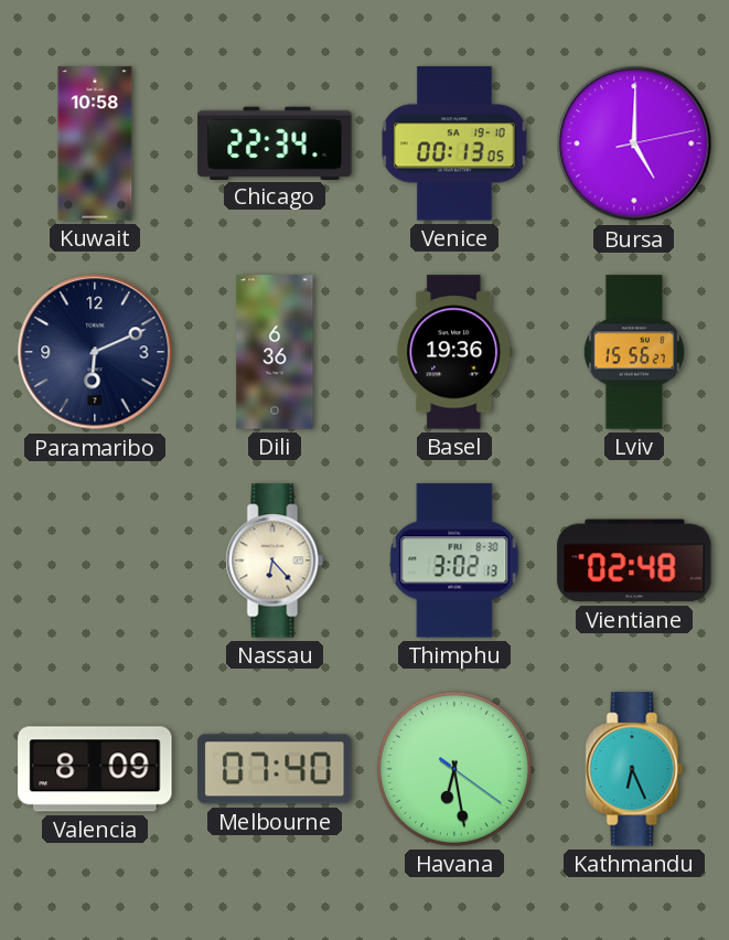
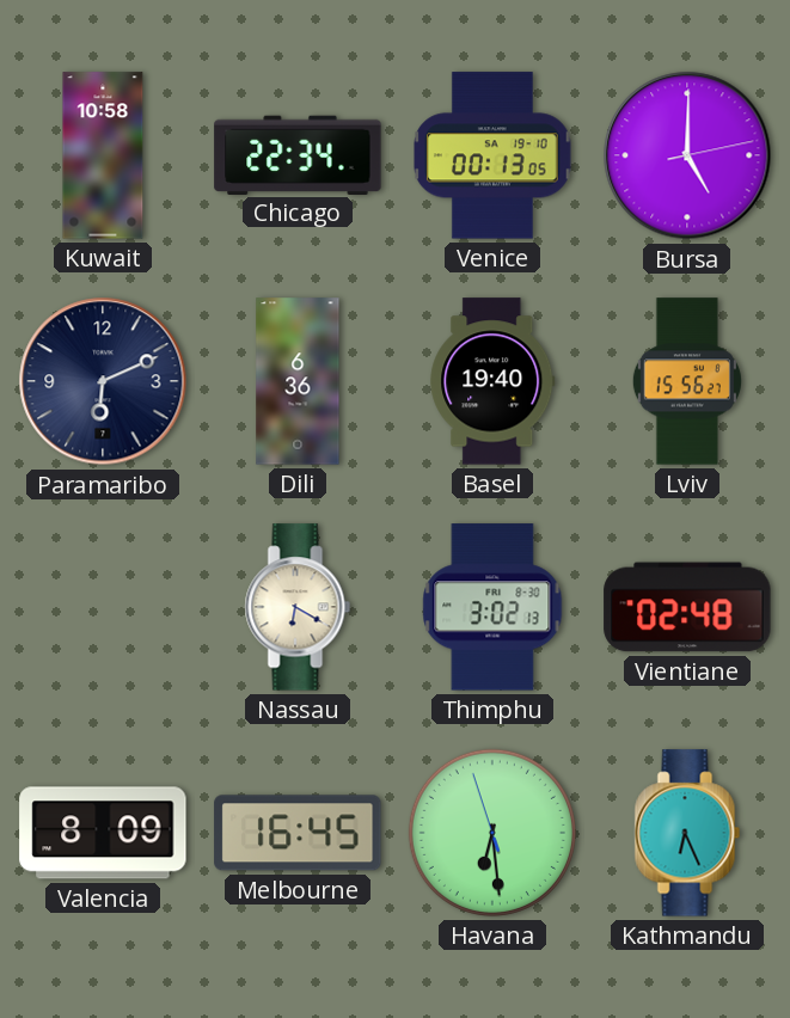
Basel: 19:36 -> 19:40 (492, 381)
Nassau: 6:23 -> 6:20 (298, 607)
Melbourne: 07:40 -> 16:45 (298, 833)
Havana: 6:28:21 -> 6:28:57 (492, 833)
